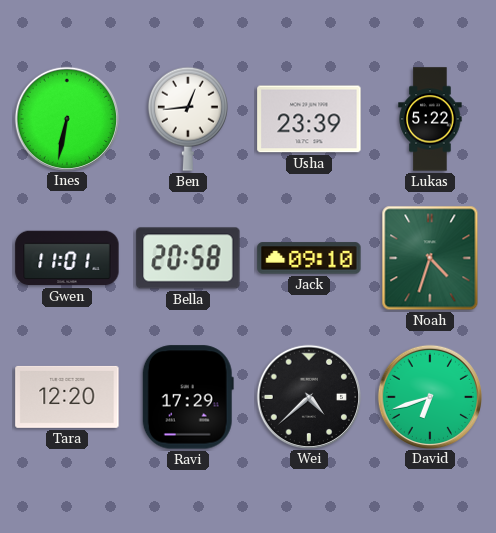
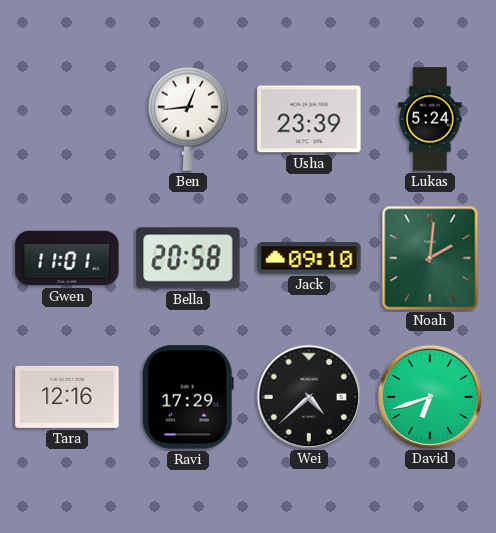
Ines: 6:32 -> none (66, 118)
Lukas: 5:22 -> 5:24 (430, 119)
Noah: 4:33 -> 2:01 (430, 258)
Tara: 12:20 -> 12:16 (67, 397)
